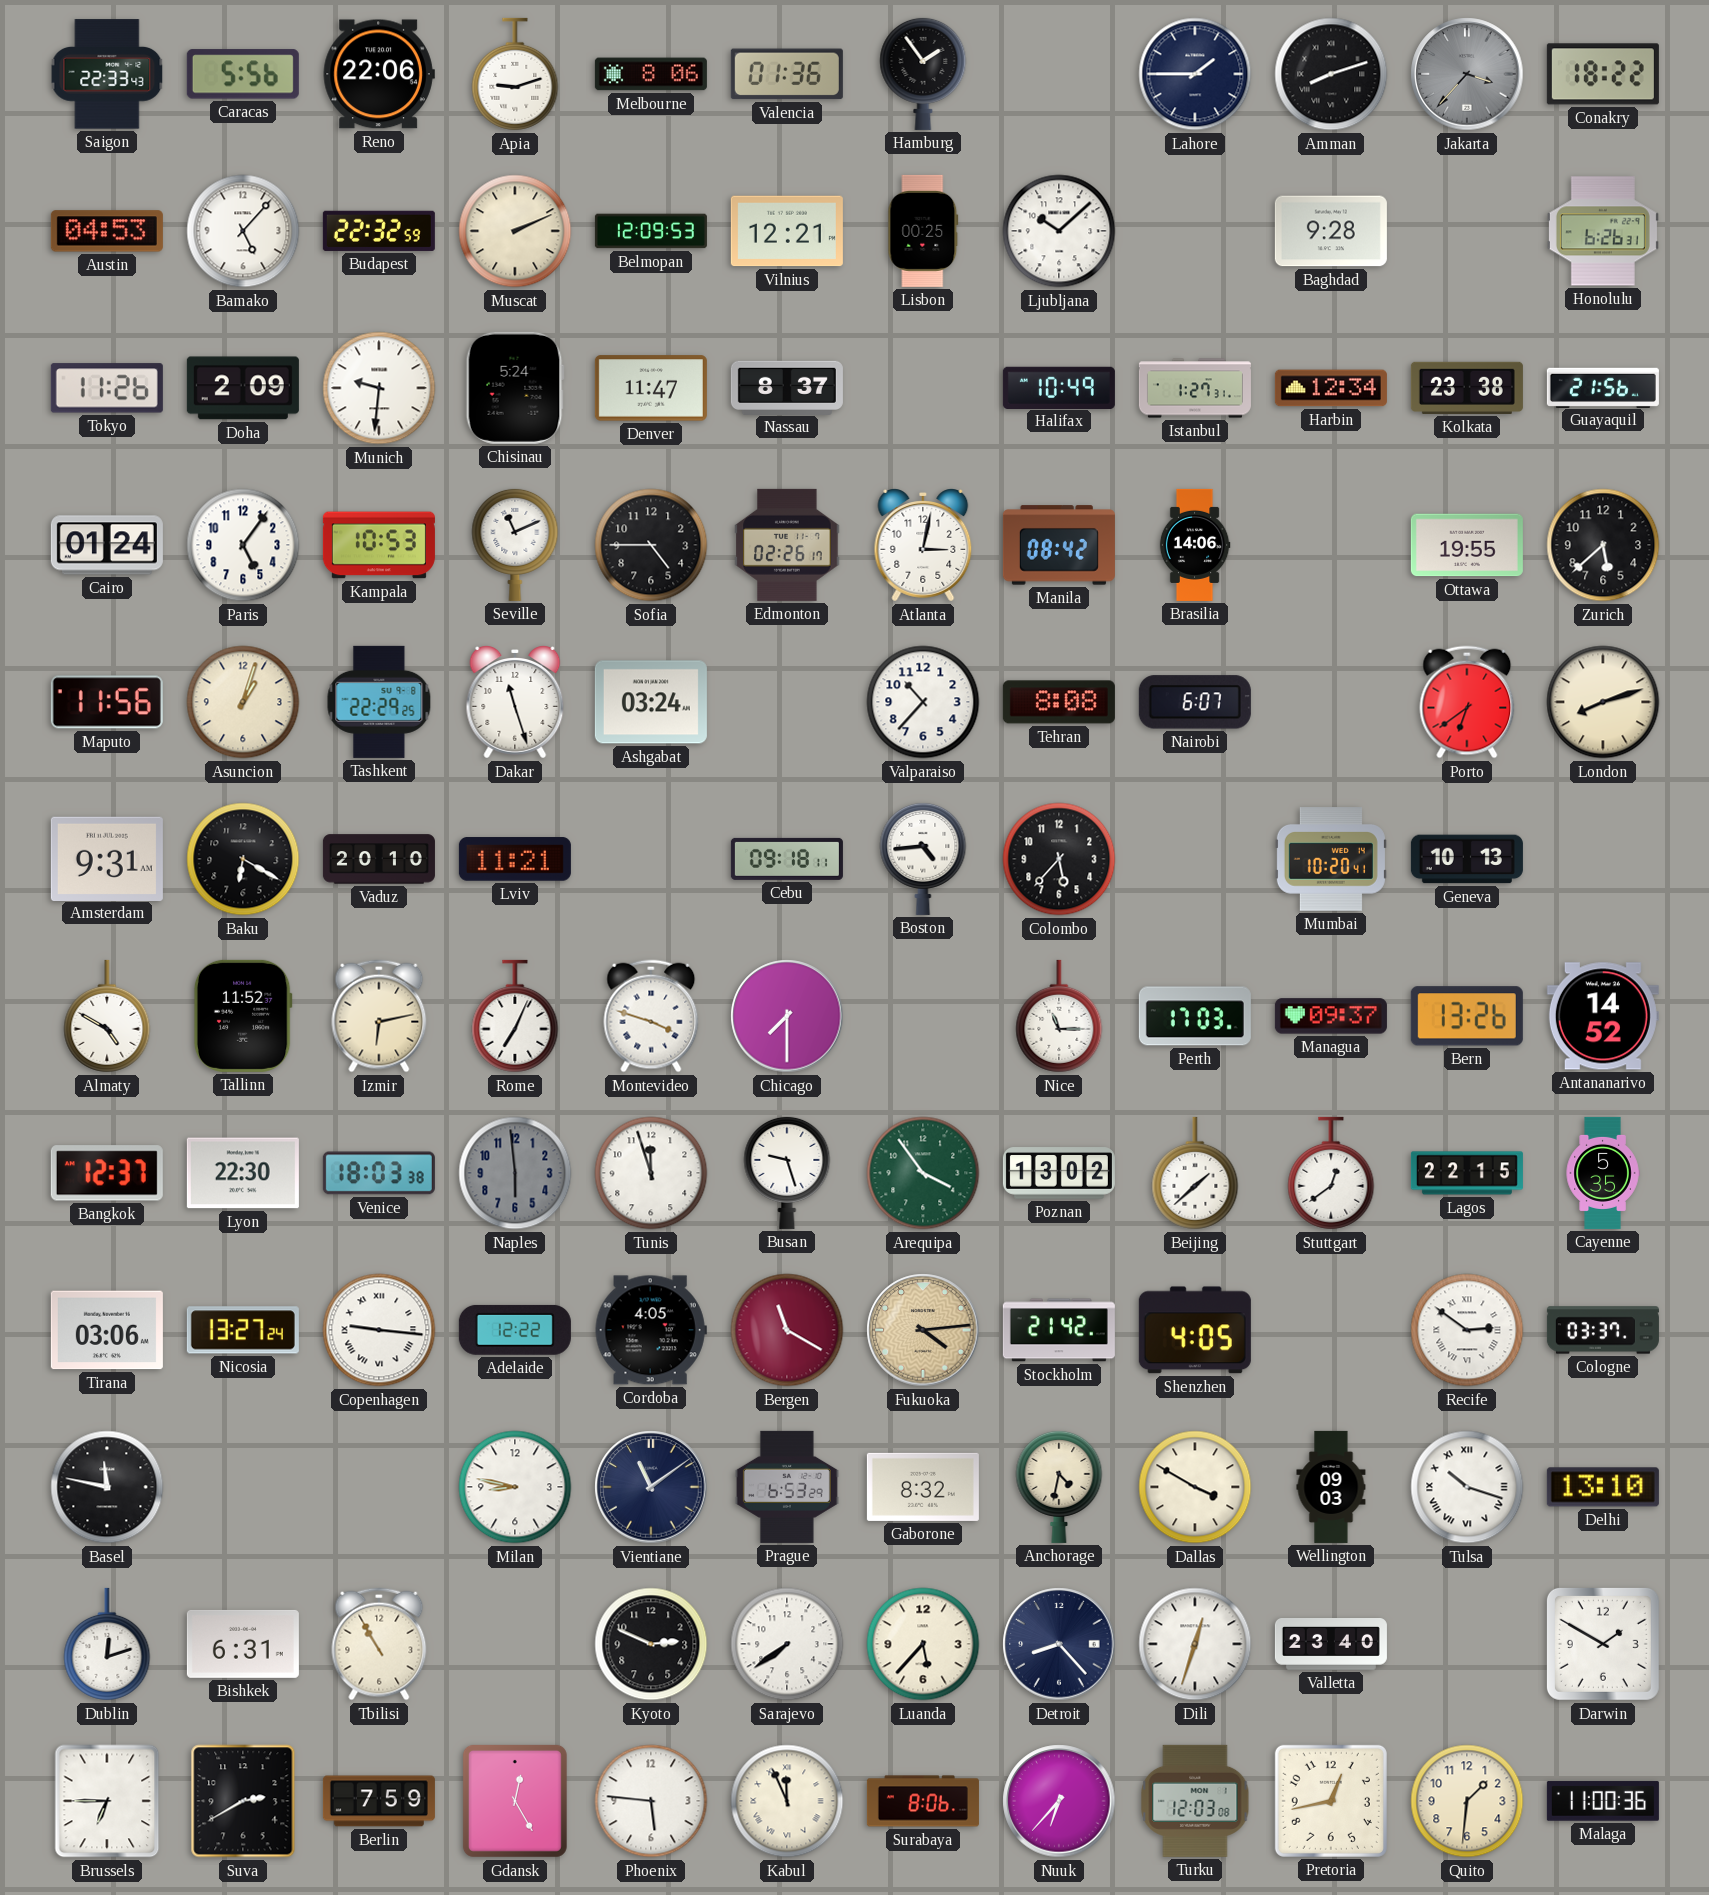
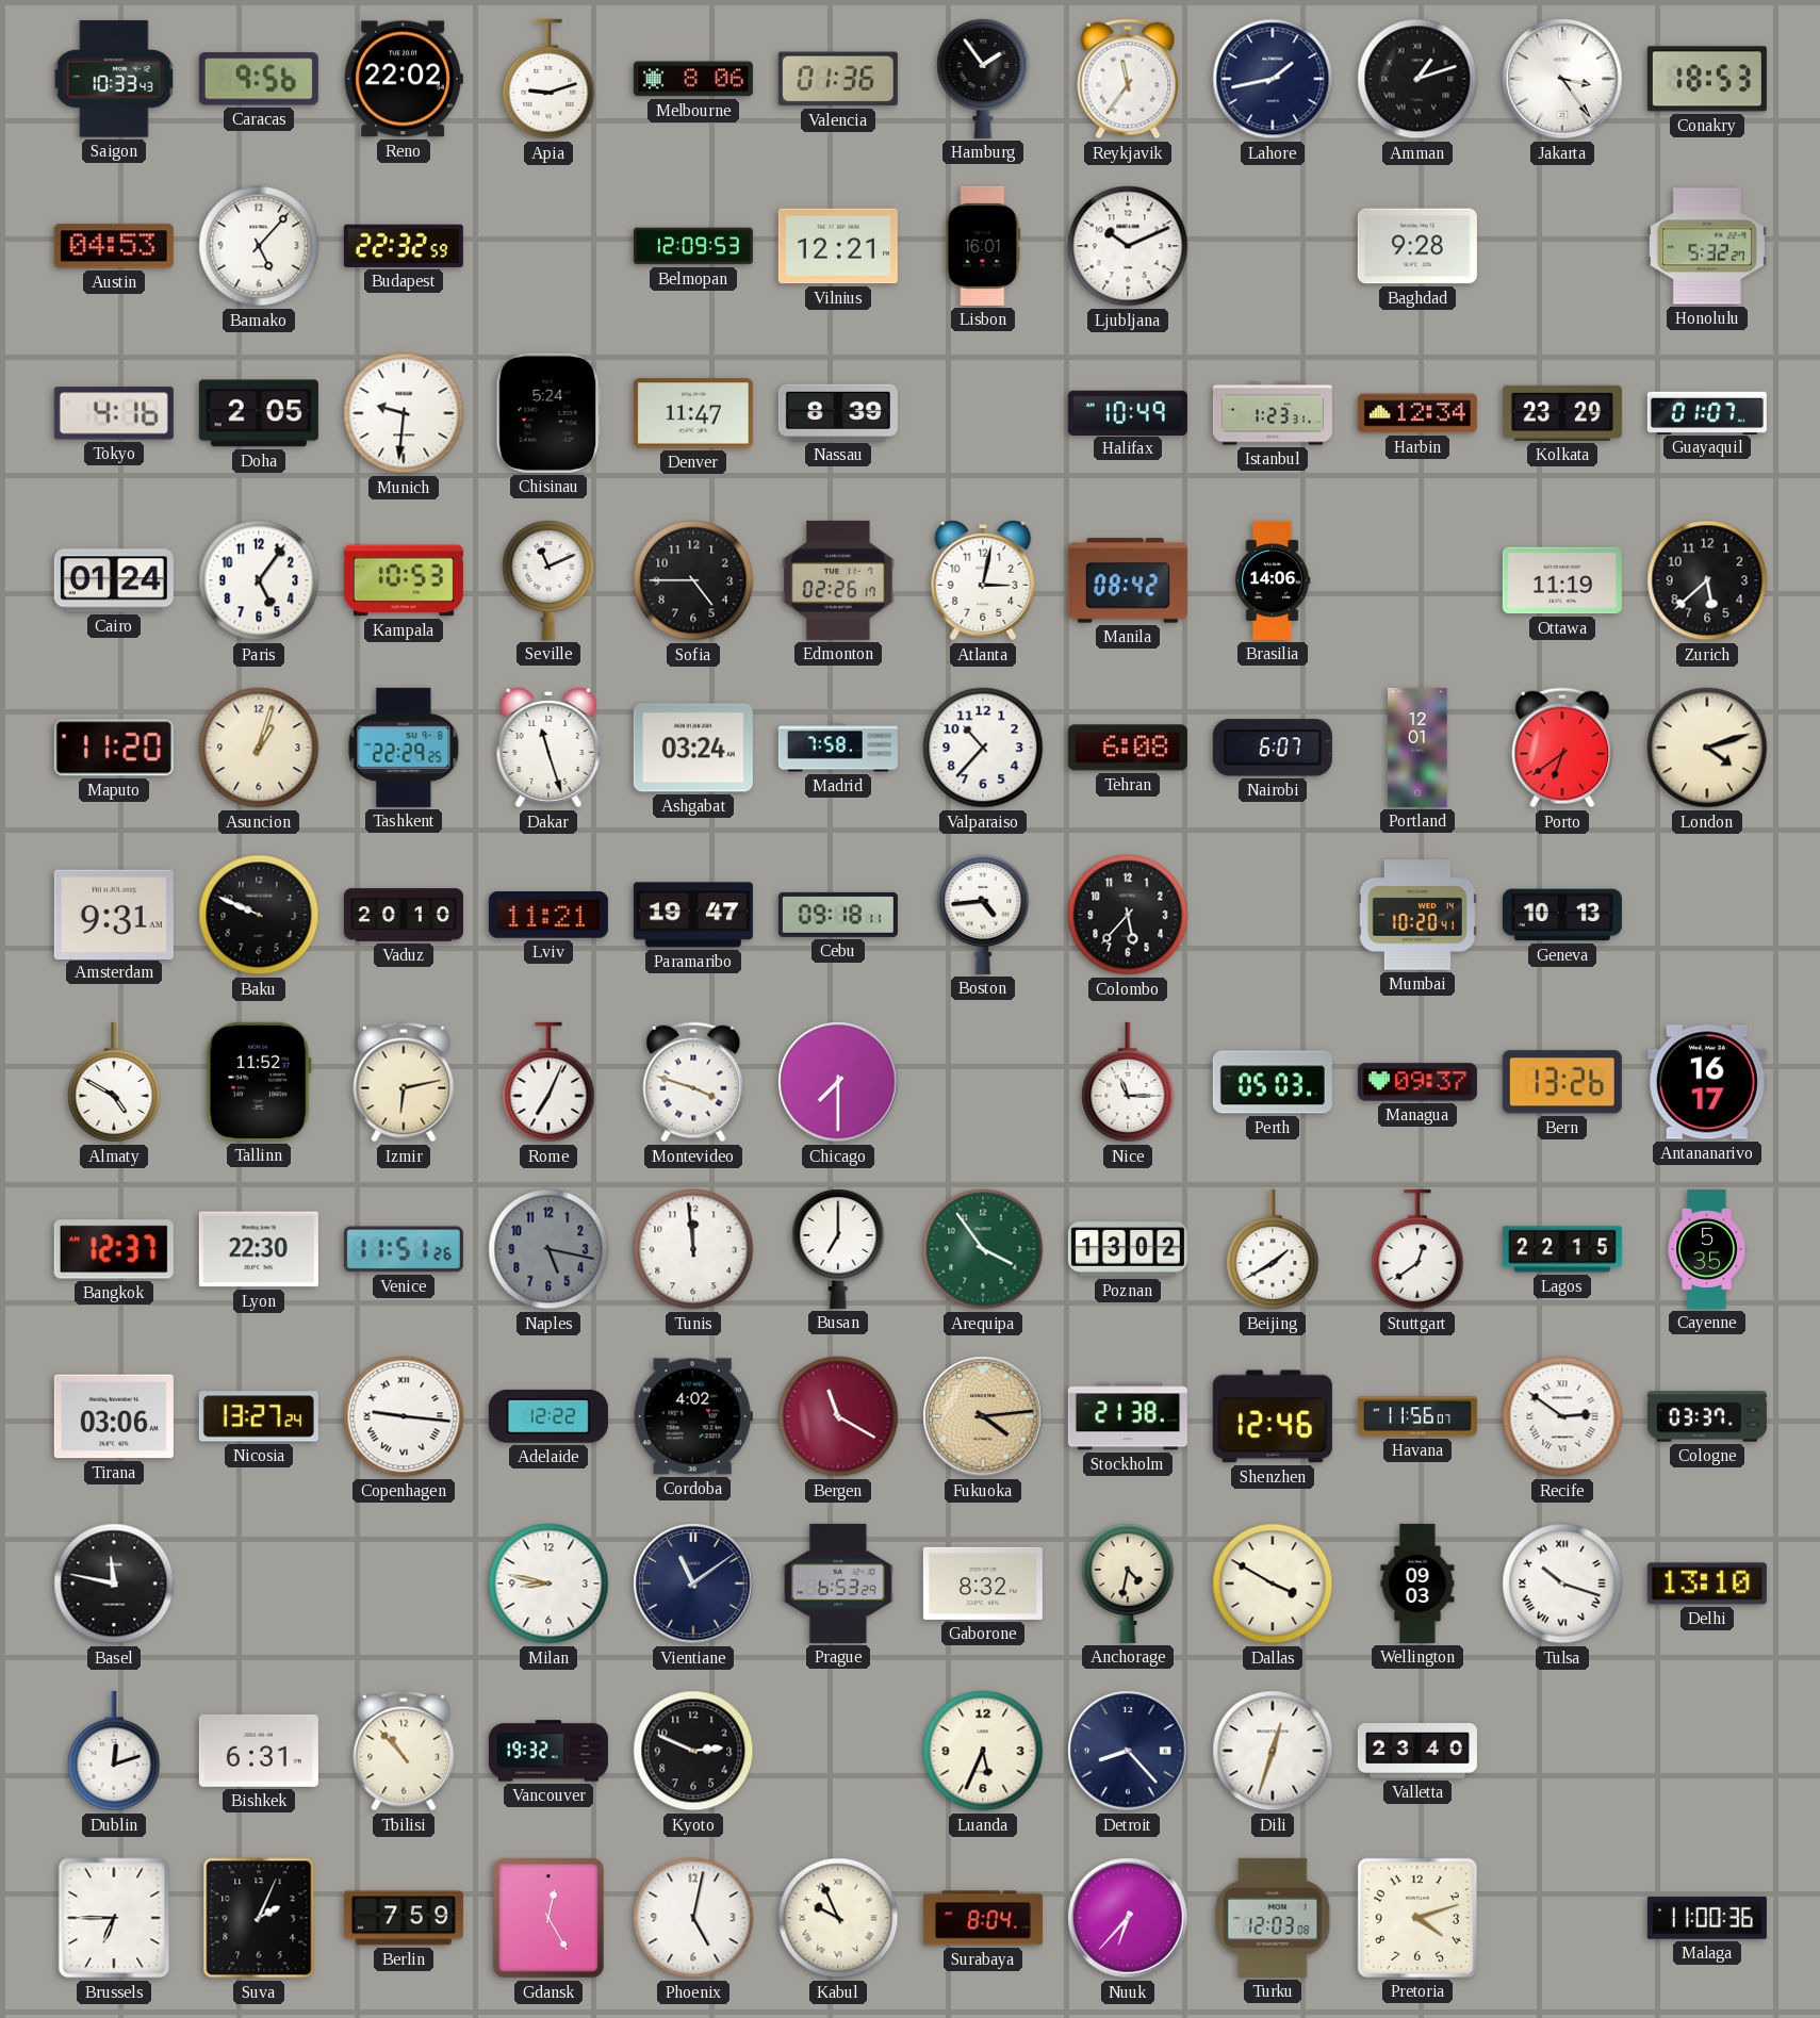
Saigon: 22:33 -> 10:33 (114, 79)
Caracas: 5:56 -> 9:56 (259, 79)
Reno: 22:06 -> 22:02 (404, 79)
Reykjavik: none -> 11:36 (1128, 79)
Lahore: 1:45 -> 1:43 (1273, 79)
Amman: 8:12 -> 1:12 (1417, 79)
Jakarta: 3:37 -> 3:24 (1562, 79)
Jakarta dial: grey -> white (1562, 79)
Conakry: 18:22 -> 18:53 (1707, 79)
Muscat: 2:11 -> none (515, 231)
Lisbon: 00:25 -> 16:01 (983, 246)
Ljubljana: 10:08 -> 10:11 (1128, 246)
Honolulu: 6:26 -> 5:32 (1707, 246)
Tokyo: 11:26 -> 4:16 (114, 413)
Doha: 2:09 -> 2:05 (259, 413)
Nassau: 8:37 -> 8:39 (838, 412)
Istanbul: 1:27 -> 1:23 (1273, 413)
Kolkata: 23:38 -> 23:29 (1562, 413)
Guayaquil: 21:56 -> 01:07 (1707, 412)
Ottawa: 19:55 -> 11:19 (1562, 580)
Maputo: 11:56 -> 11:20 (114, 748)
Madrid: none -> 7:58 (838, 748)
Tehran: 8:08 -> 6:08 (1128, 748)
Portland: none -> 12:01 (1417, 748)
London: 8:12 -> 4:12 (1707, 748)
Baku: 6:20 -> 9:49 (259, 915)
Paramaribo: none -> 19:47 (693, 915)
Perth: 17:03 -> 05:03 (1273, 1082)
Antananarivo: 14:52 -> 16:17 (1707, 1082)
Venice: 18:03 -> 11:51 (404, 1249)
Naples: 5:59 -> 5:17 (548, 1249)
Tunis: 11:57 -> 11:59 (693, 1249)
Busan: 9:27 -> 7:00 (838, 1248)
Beijing: 1:38 -> 1:40 (1273, 1249)
Cordoba: 4:05 -> 4:02 (693, 1416)
Stockholm: 21:42 -> 21:38 (1128, 1416)
Shenzhen: 4:05 -> 12:46 (1273, 1416)
Havana: none -> 11:56 (1417, 1416)
Tbilisi: 10:55 -> 10:53 (404, 1751)
Vancouver: none -> 19:32 (548, 1751)
Sarajevo: 7:39 -> none (787, 1644)
Luanda: 5:37 -> 5:34 (983, 1751)
Darwin: 1:50 -> none (1603, 1644)
Suva: 2:40 -> 2:04 (259, 1918)
Phoenix: 5:46 -> 5:02 (693, 1918)
Kabul: 11:56 -> 9:56 (838, 1918)
Surabaya: 8:06 -> 8:04 (983, 1918)
Pretoria: 12:43 -> 4:12 (1417, 1918)
Quito: 1:31 -> none (1467, 1801)
